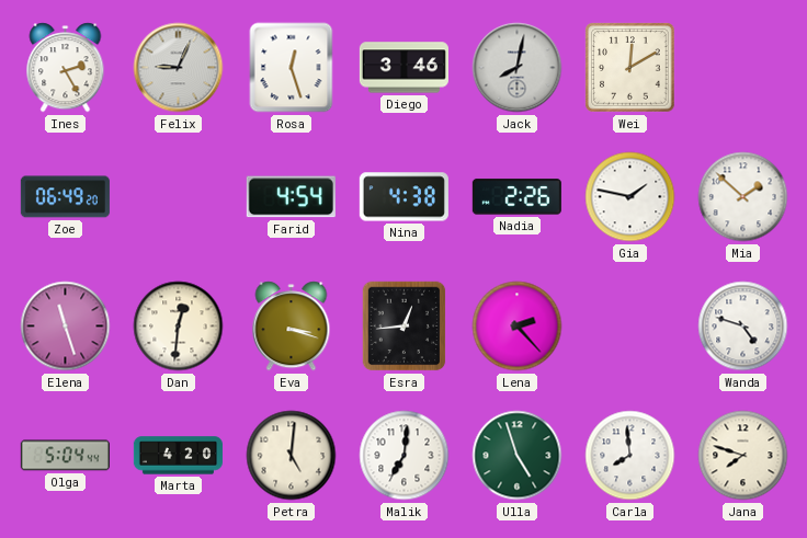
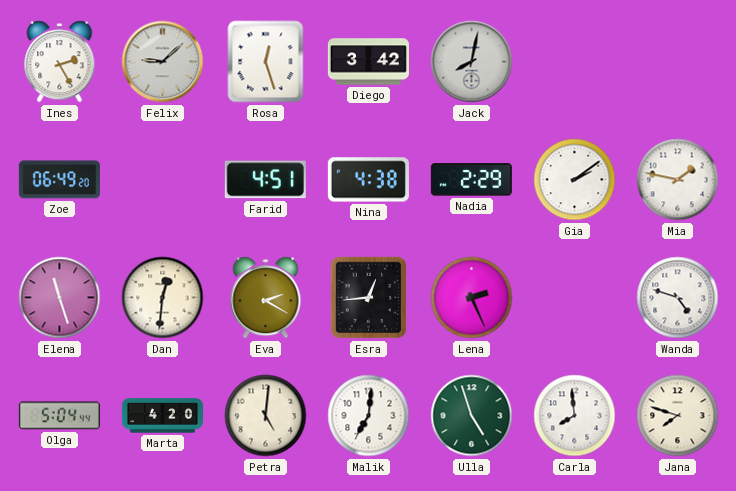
Felix: 9:04 -> 9:08 (163, 62)
Diego: 3:46 -> 3:42 (368, 62)
Wei: 12:10 -> none (630, 68)
Farid: 4:54 -> 4:51 (265, 180)
Nadia: 2:26 -> 2:29 (471, 180)
Gia: 1:47 -> 2:09 (575, 180)
Mia: 1:52 -> 1:47 (678, 180)
Eva: 3:18 -> 2:20 (266, 298)
Lena: 2:23 -> 2:26 (472, 298)
